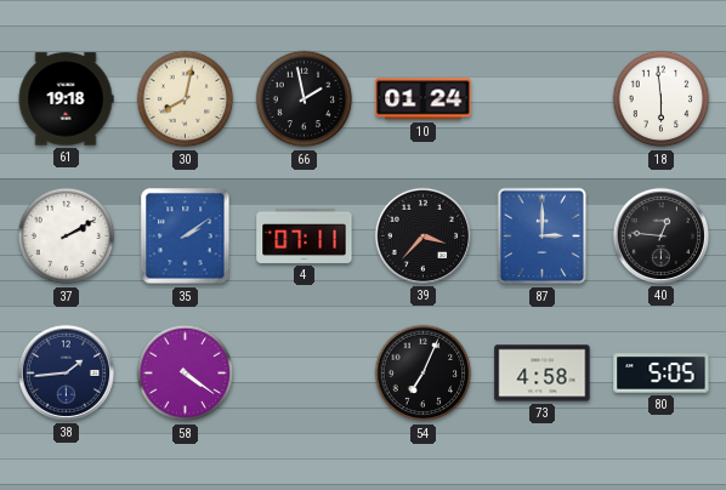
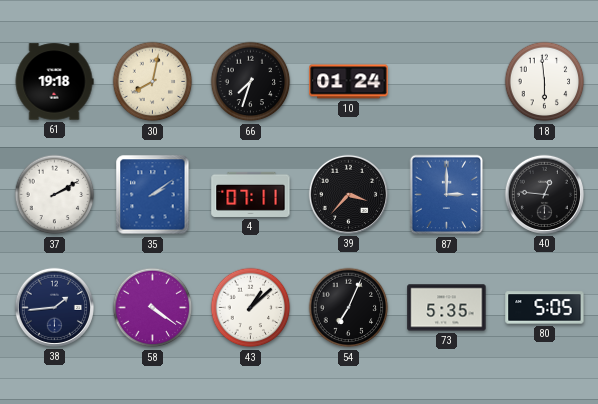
66: 1:58 -> 7:33 (251, 82)
43: none -> 1:08 (251, 308)
73: 4:58 -> 5:35 (447, 308)
